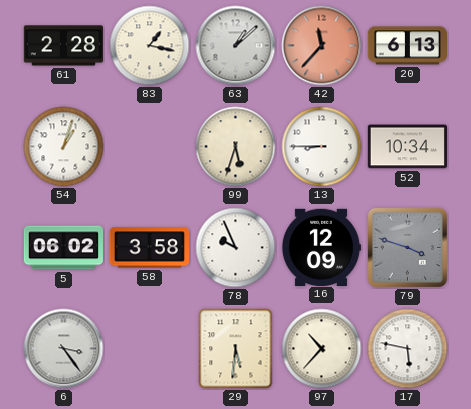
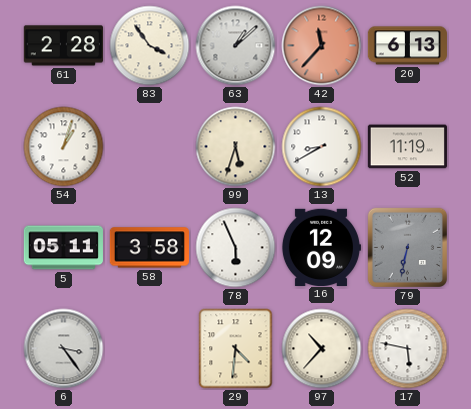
83: 1:17 -> 3:54 (150, 46)
13: 8:45 -> 8:40 (322, 147)
52: 10:34 -> 11:19 (407, 147)
5: 06:02 -> 05:11 (63, 248)
78: 9:56 -> 5:56 (236, 248)
79: 3:48 -> 6:32 (407, 247)
29: 5:31 -> 4:31 (236, 349)
